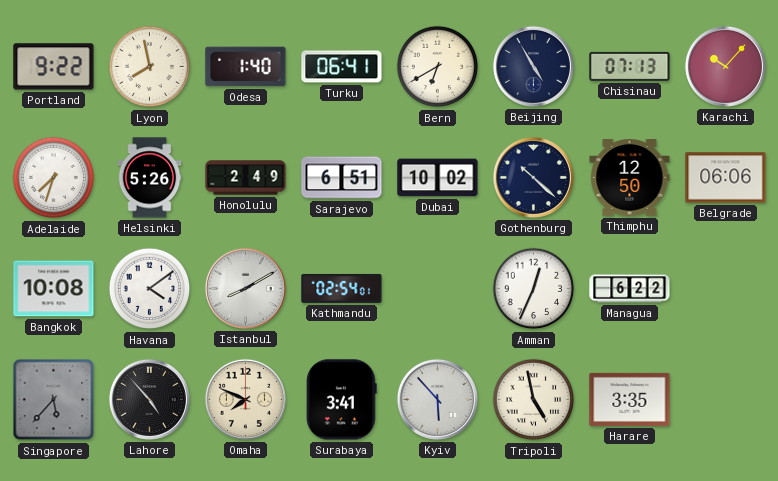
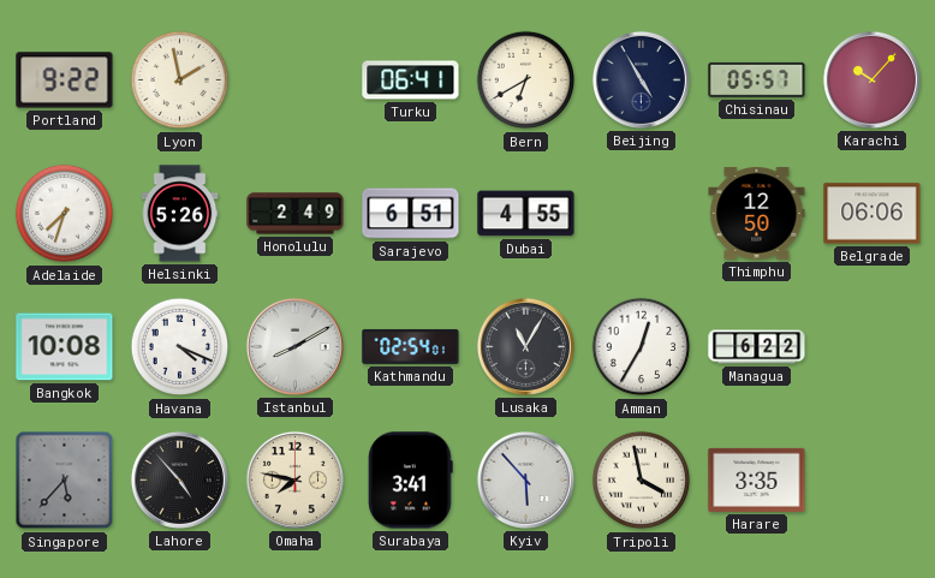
Lyon: 7:58 -> 1:58 (180, 81)
Odesa: 1:40 -> none (246, 67)
Chisinau: 07:13 -> 05:57 (757, 79)
Dubai: 10:02 -> 4:55 (526, 214)
Gothenburg: 10:22 -> none (533, 177)
Havana: 4:09 -> 4:19 (180, 347)
Lusaka: none -> 11:05 (525, 346)
Amman: 12:34 -> 12:35 (642, 347)
Omaha: 7:49 -> 7:47 (294, 479)
Tripoli: 4:58 -> 3:58 (642, 481)
